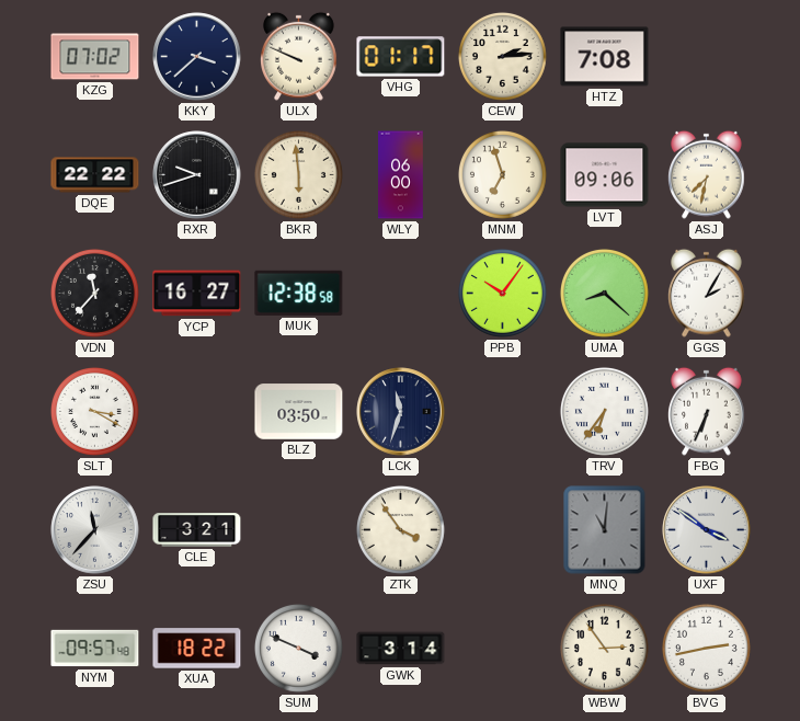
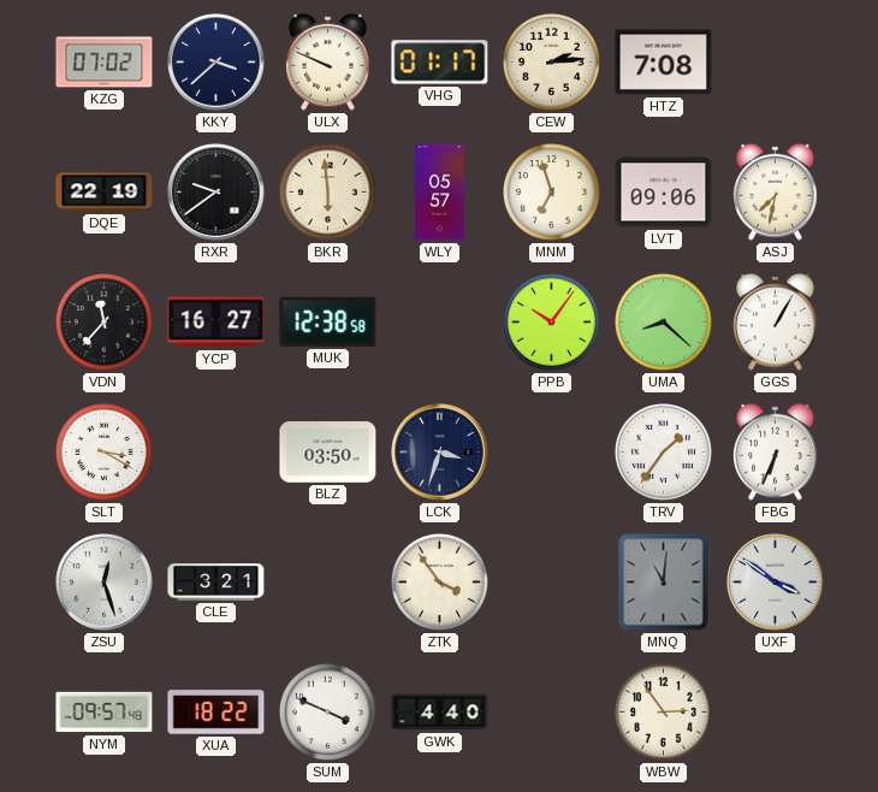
DQE: 22:22 -> 22:19 (105, 193)
RXR: 9:42 -> 9:39 (216, 193)
WLY: 06:00 -> 05:57 (440, 193)
GGS: 2:05 -> 1:05 (776, 321)
LCK: 11:33 -> 3:33 (440, 453)
TRV: 6:36 -> 1:36 (663, 451)
ZSU: 11:37 -> 12:27 (105, 583)
GWK: 3:14 -> 4:40 (440, 713)
BVG: 2:43 -> none (706, 648)
